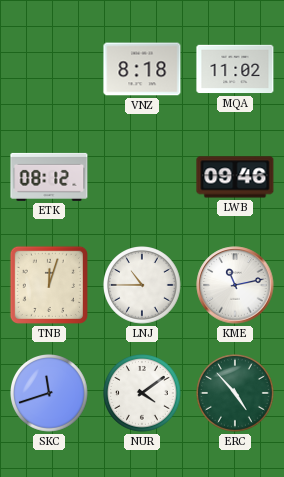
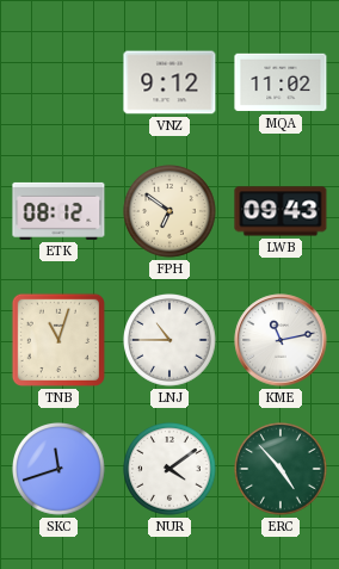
VNZ: 8:18 -> 9:12 (169, 82)
FPH: none -> 6:51 (171, 212)
LWB: 09:46 -> 09:43 (281, 211)
TNB: 12:03 -> 11:03 (58, 340)
